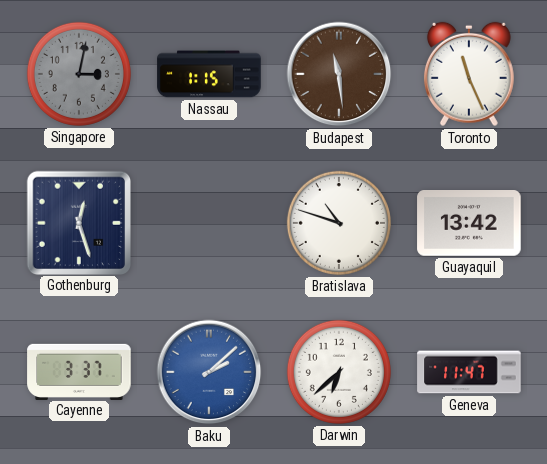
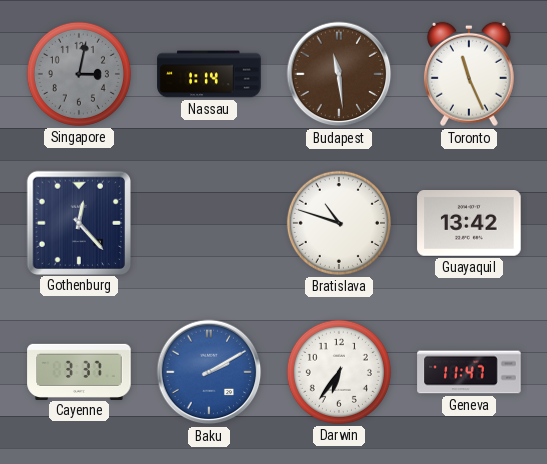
Nassau: 1:15 -> 1:14 (209, 74)
Gothenburg: 12:27 -> 12:23 (78, 222)
Baku: 2:08 -> 2:10 (209, 372)
Darwin: 6:38 -> 6:36 (339, 372)
